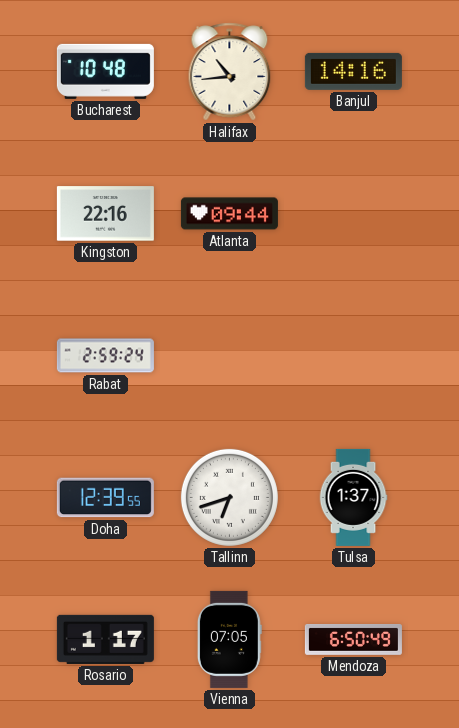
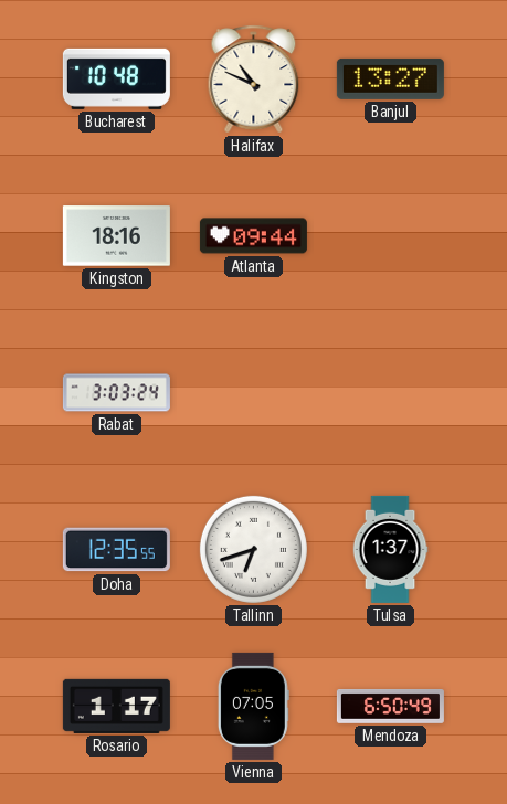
Halifax: 10:44 -> 10:49 (254, 80)
Banjul: 14:16 -> 13:27 (390, 78)
Kingston: 22:16 -> 18:16 (116, 236)
Rabat: 2:59 -> 3:03 (116, 393)
Doha: 12:39 -> 12:35 (116, 550)
